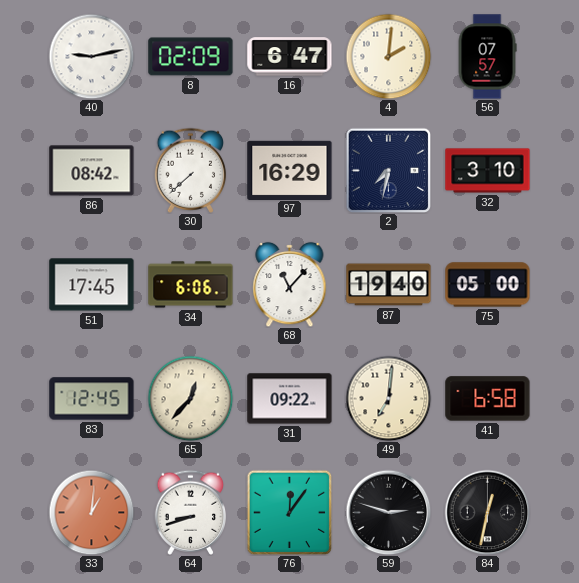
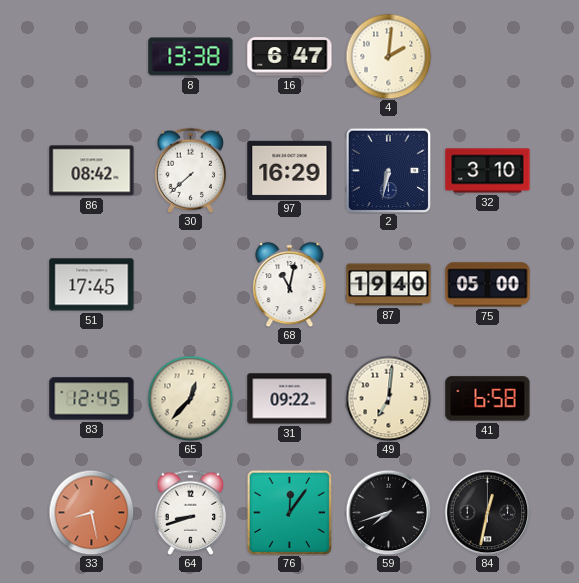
40: 9:13 -> none (91, 56)
8: 02:09 -> 13:38 (191, 57)
56: 07:57 -> none (487, 57)
2: 7:32 -> 6:32 (388, 170)
34: 6:06 -> none (191, 285)
68: 11:07 -> 11:02 (290, 284)
33: 1:01 -> 8:28 (91, 512)
59: 2:48 -> 7:42 (388, 512)
